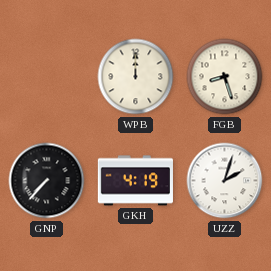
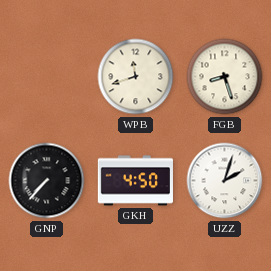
WPB: 12:00 -> 11:42 (136, 77)
GKH: 4:19 -> 4:50 (135, 181)
